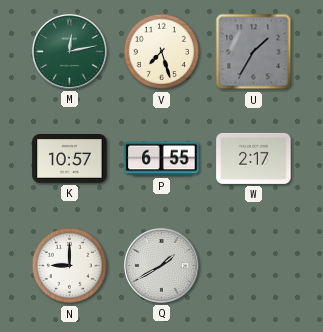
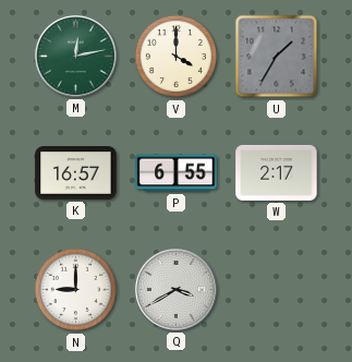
V: 7:27 -> 4:00 (177, 57)
K: 10:57 -> 16:57 (76, 173)
Q: 1:40 -> 3:40 (175, 289)
